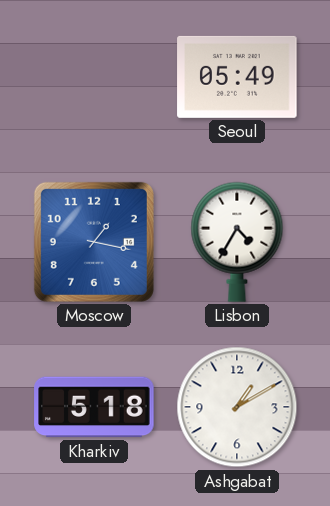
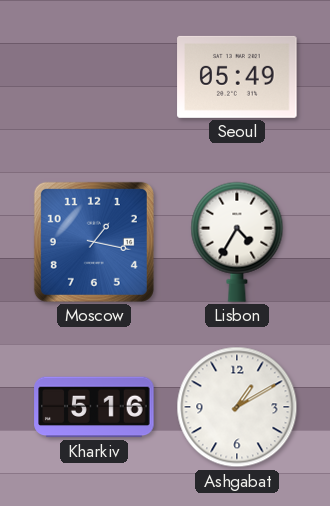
Kharkiv: 5:18 -> 5:16 (94, 407)
